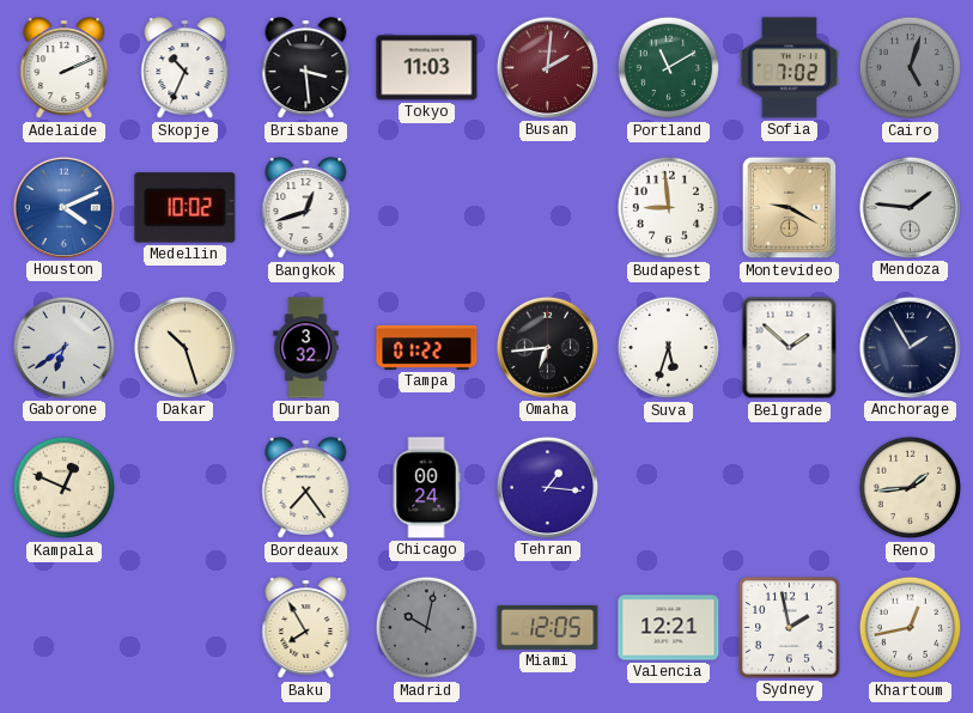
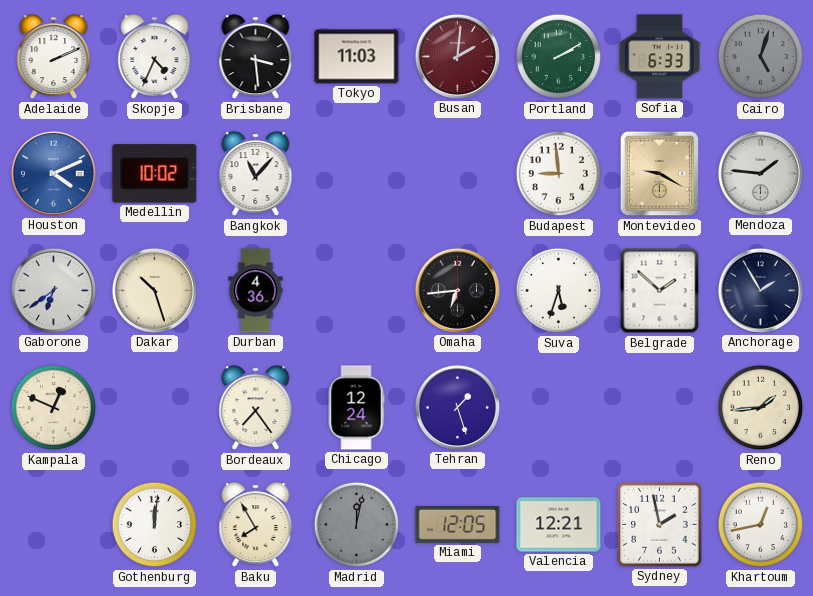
Skopje: 10:34 -> 4:34 (155, 57)
Portland: 11:10 -> 2:10 (559, 57)
Sofia: 7:02 -> 6:33 (659, 57)
Bangkok: 12:42 -> 11:07 (256, 174)
Durban: 3:32 -> 4:36 (256, 291)
Tampa: 01:22 -> none (427, 347)
Chicago: 00:24 -> 12:24 (356, 408)
Tehran: 1:16 -> 1:27 (457, 407)
Gothenburg: none -> 12:01 (155, 525)
Madrid: 10:02 -> 12:02 (357, 525)
